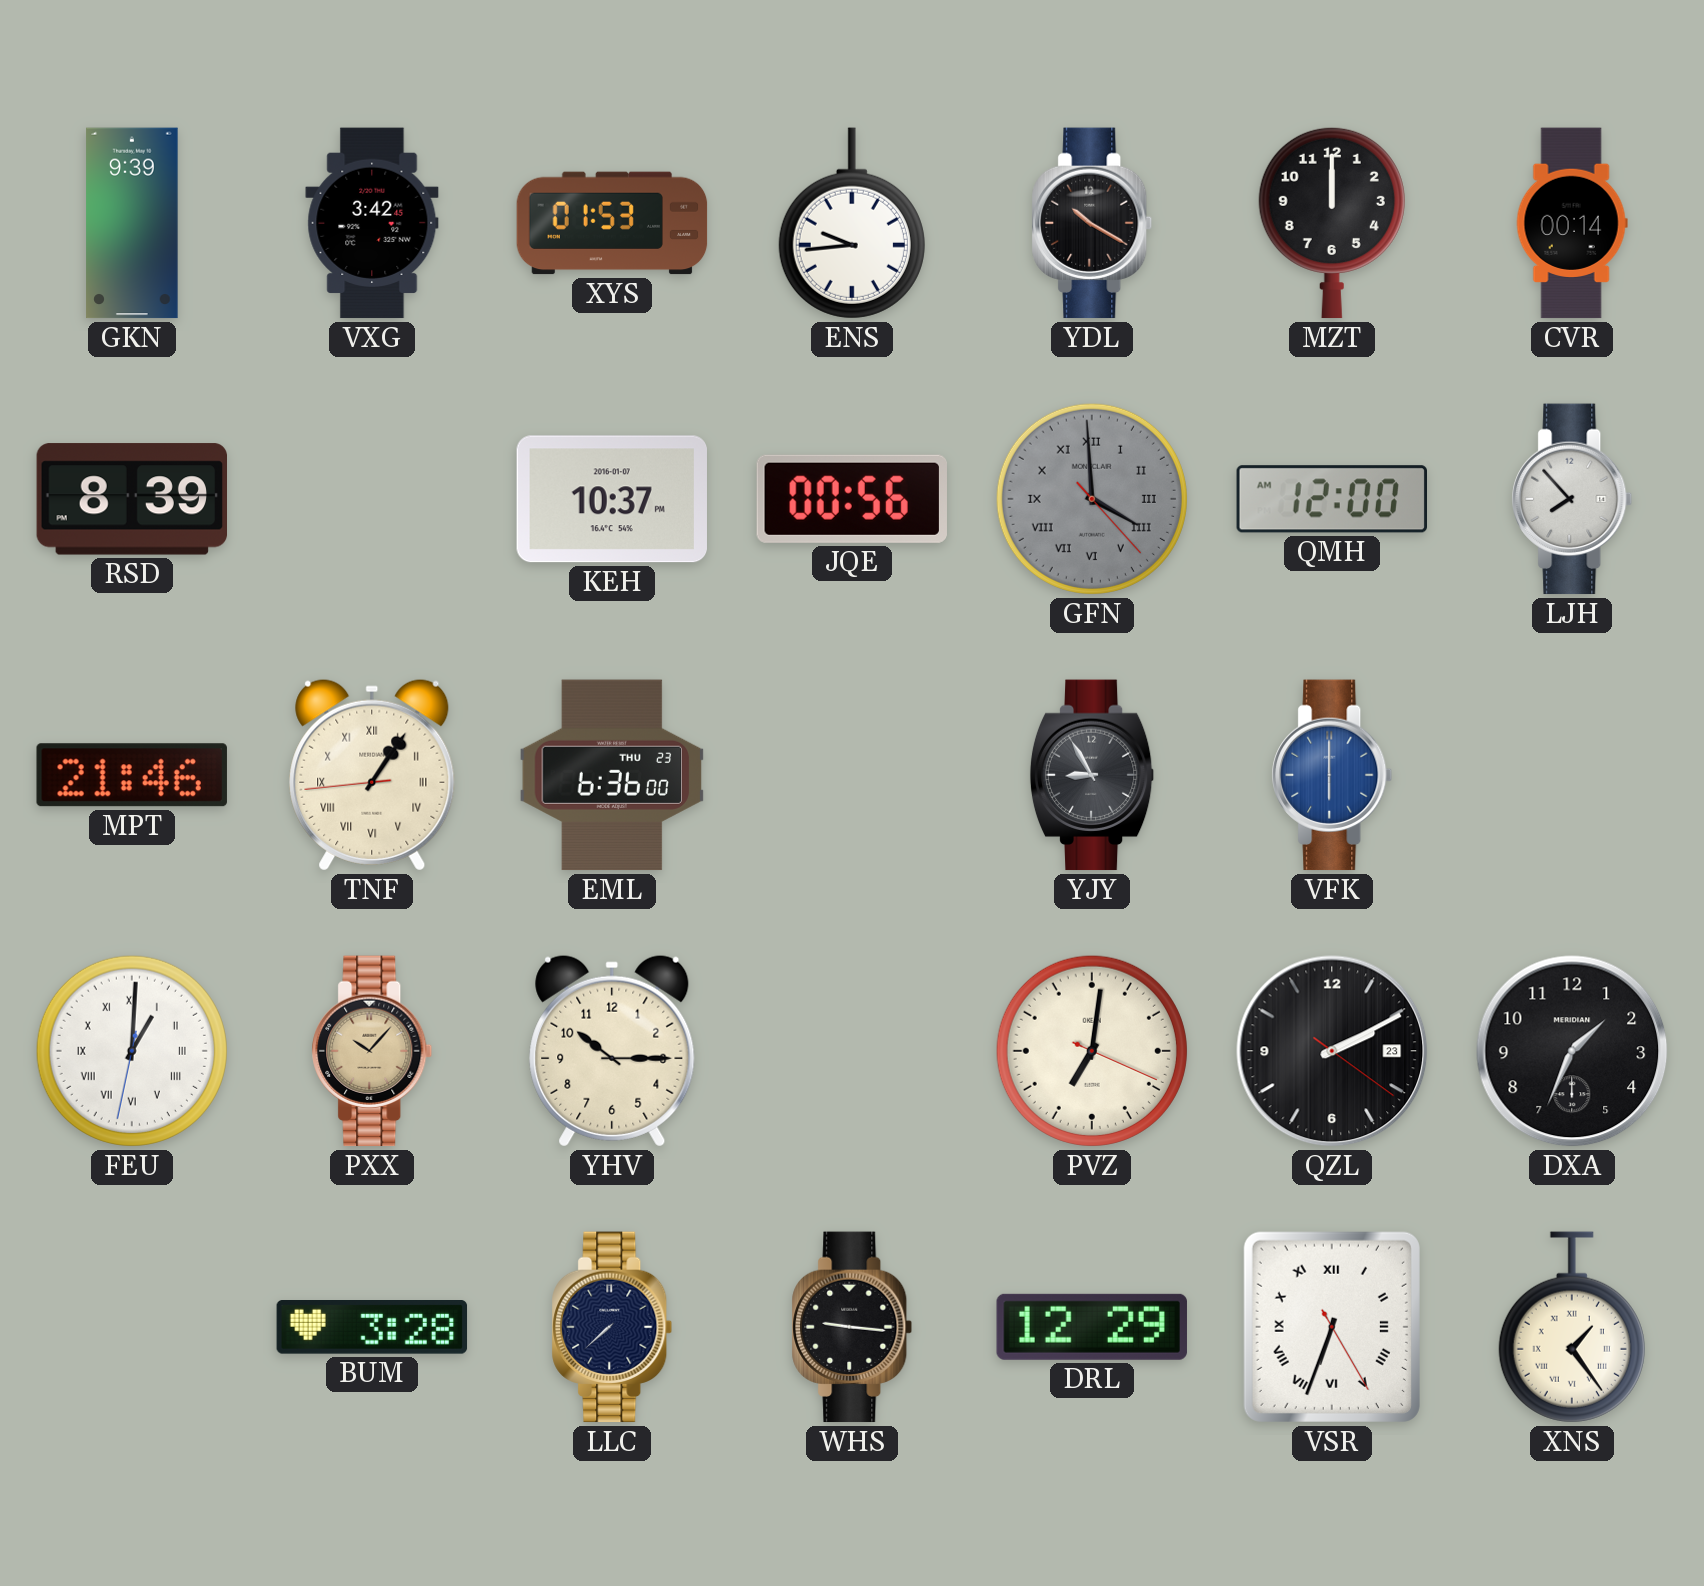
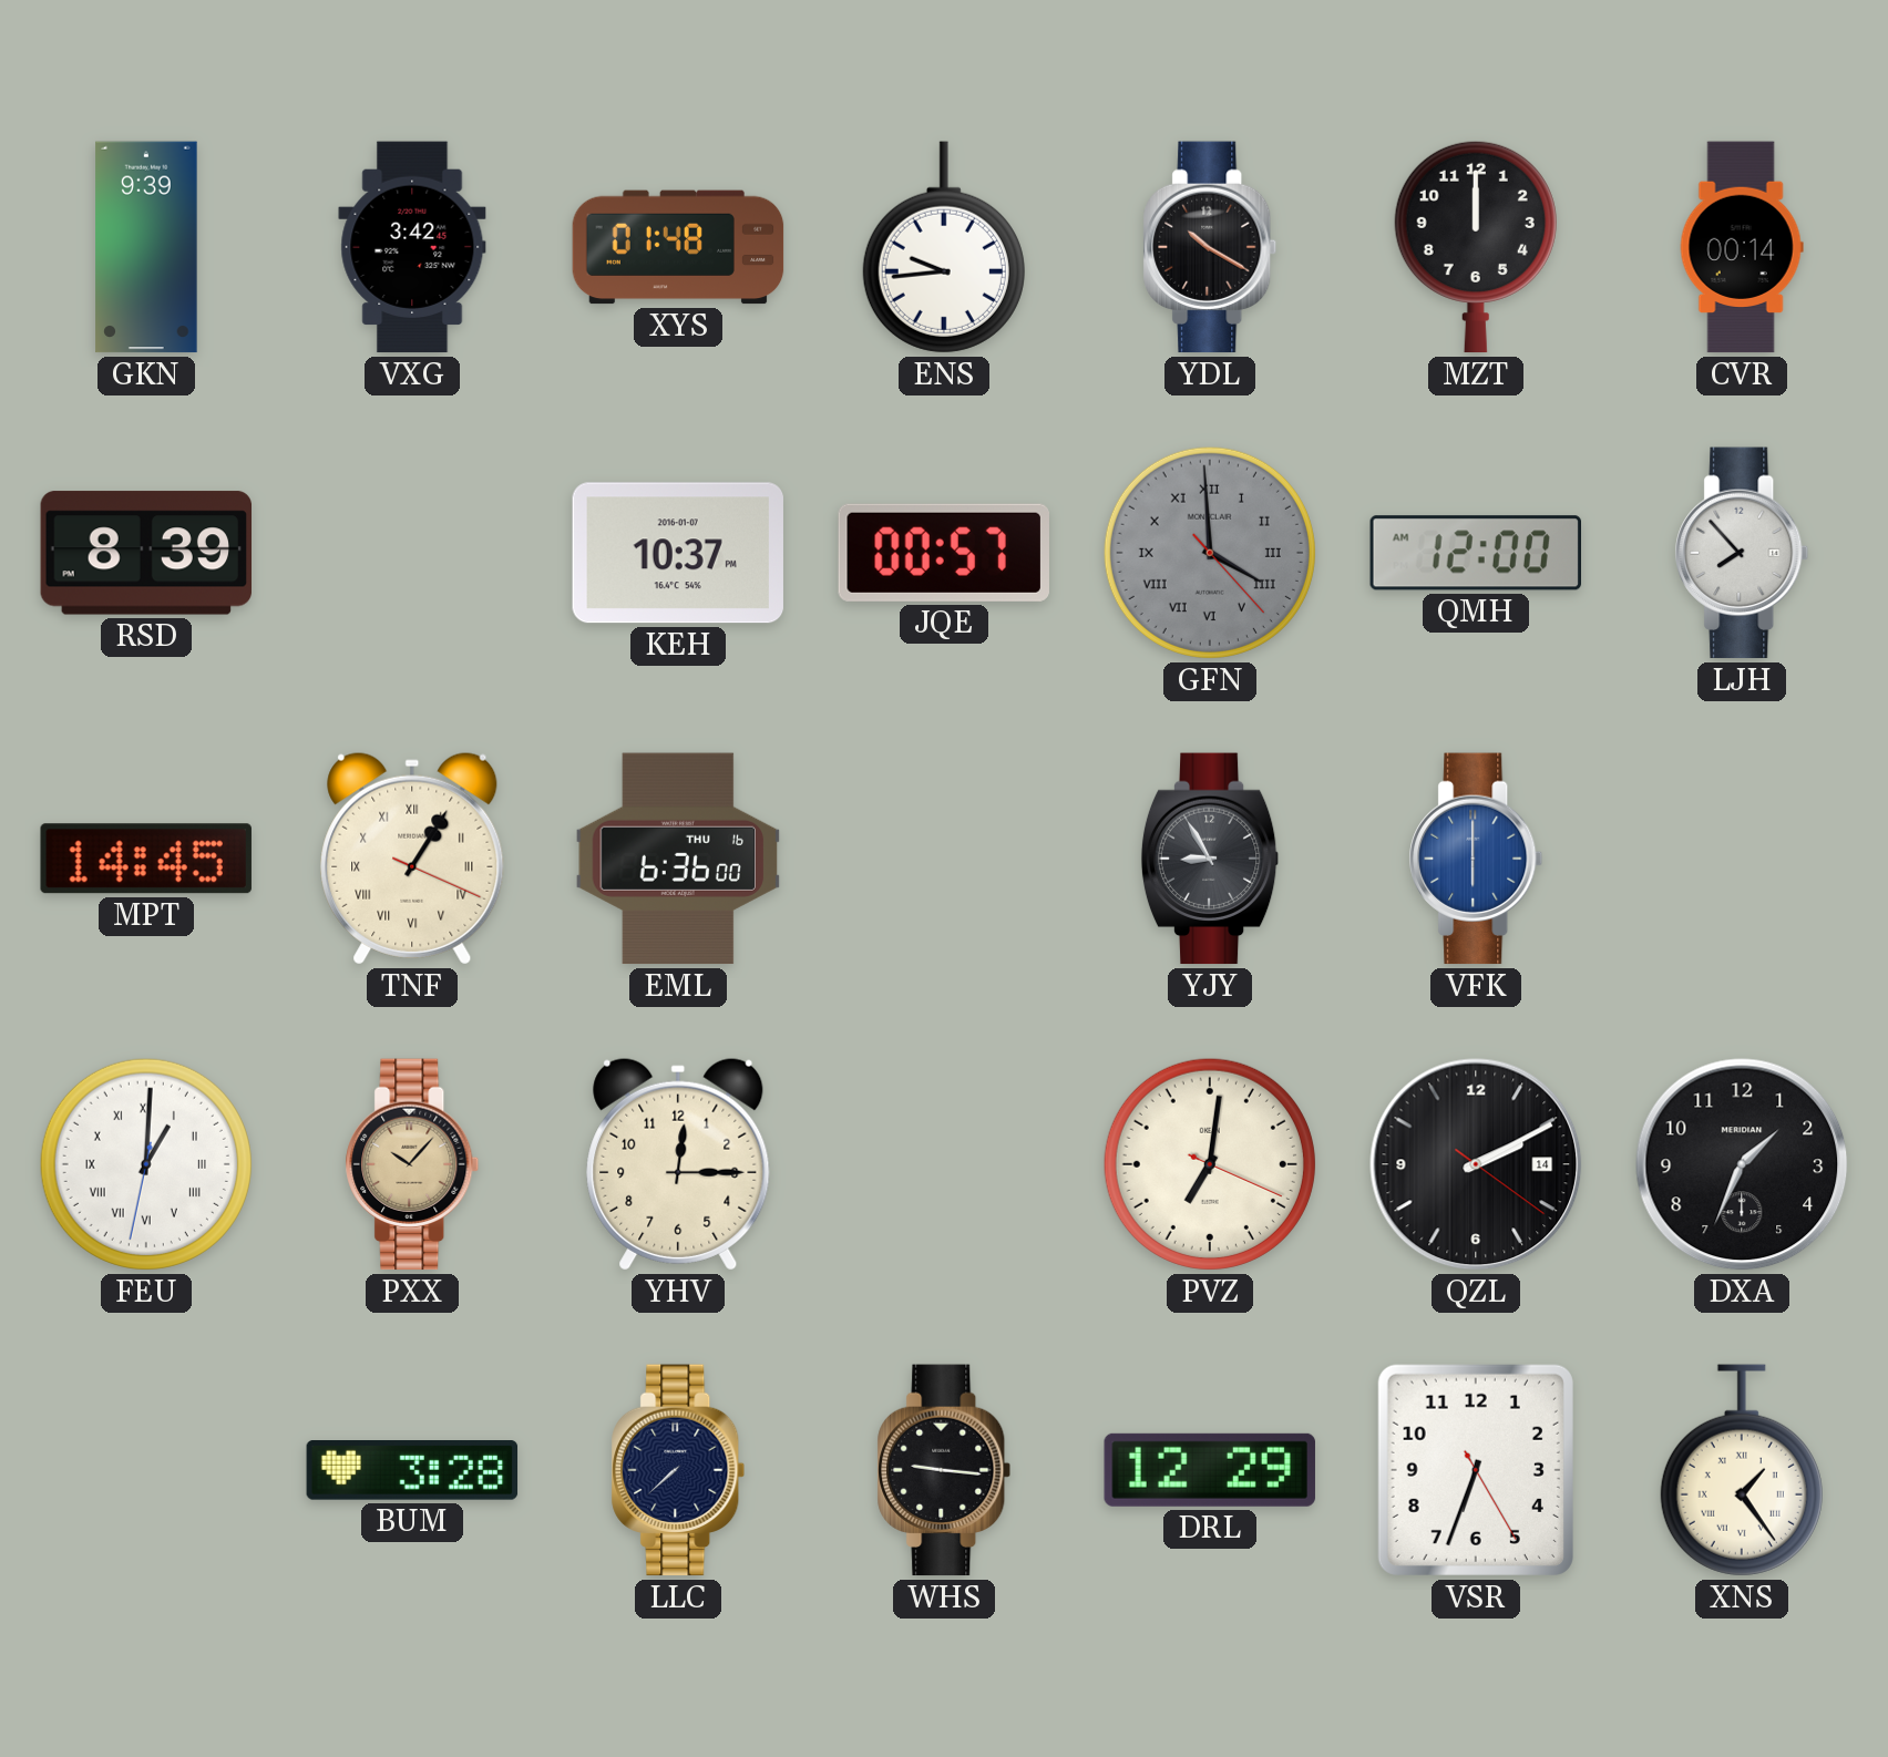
XYS: 01:53 -> 01:48 (678, 247)
JQE: 00:56 -> 00:57 (944, 553)
MPT: 21:46 -> 14:45 (146, 859)
TNF: 1:05:44 -> 1:05:19 (412, 859)
EML date: THU 23 -> THU 16 (678, 859)
YHV: 10:15 -> 12:15 (678, 1164)
QZL date: 23 -> 14 (1476, 1164)
VSR numerals: Roman -> Arabic (1476, 1470)
